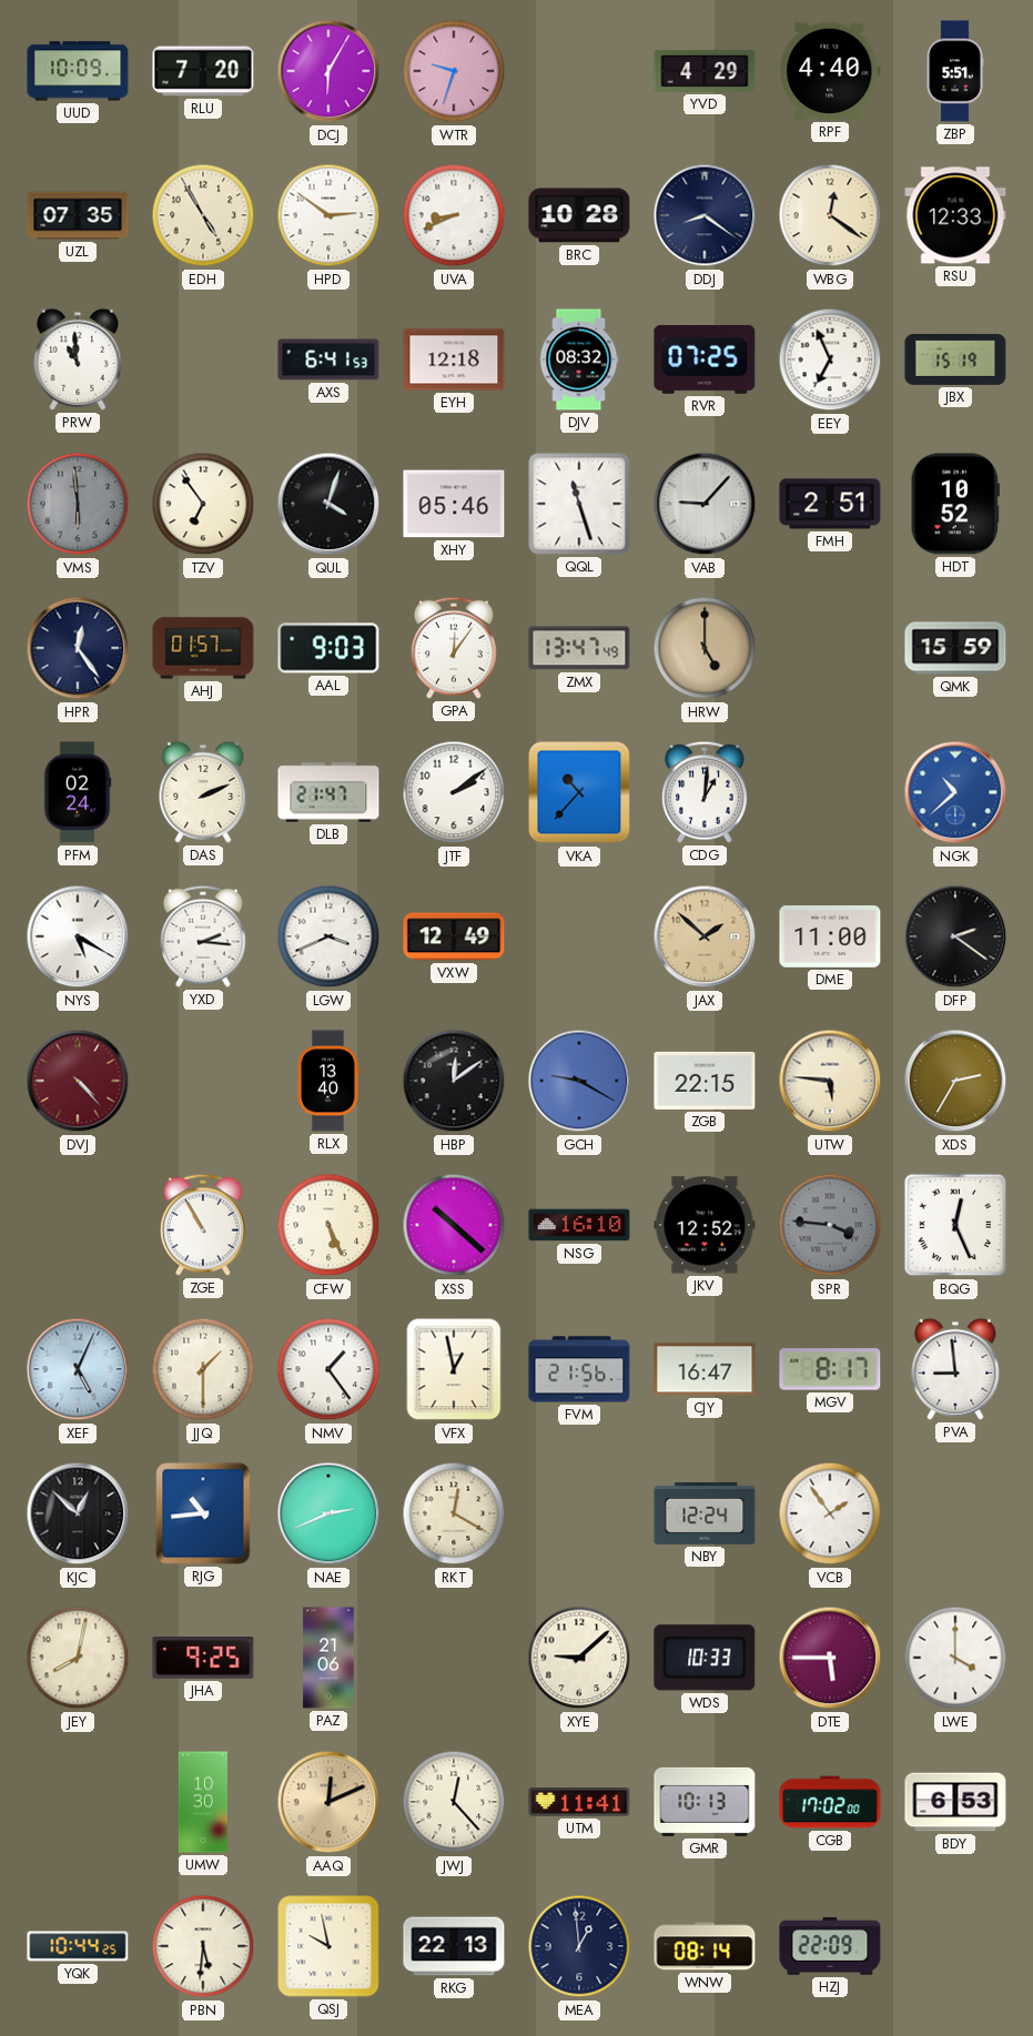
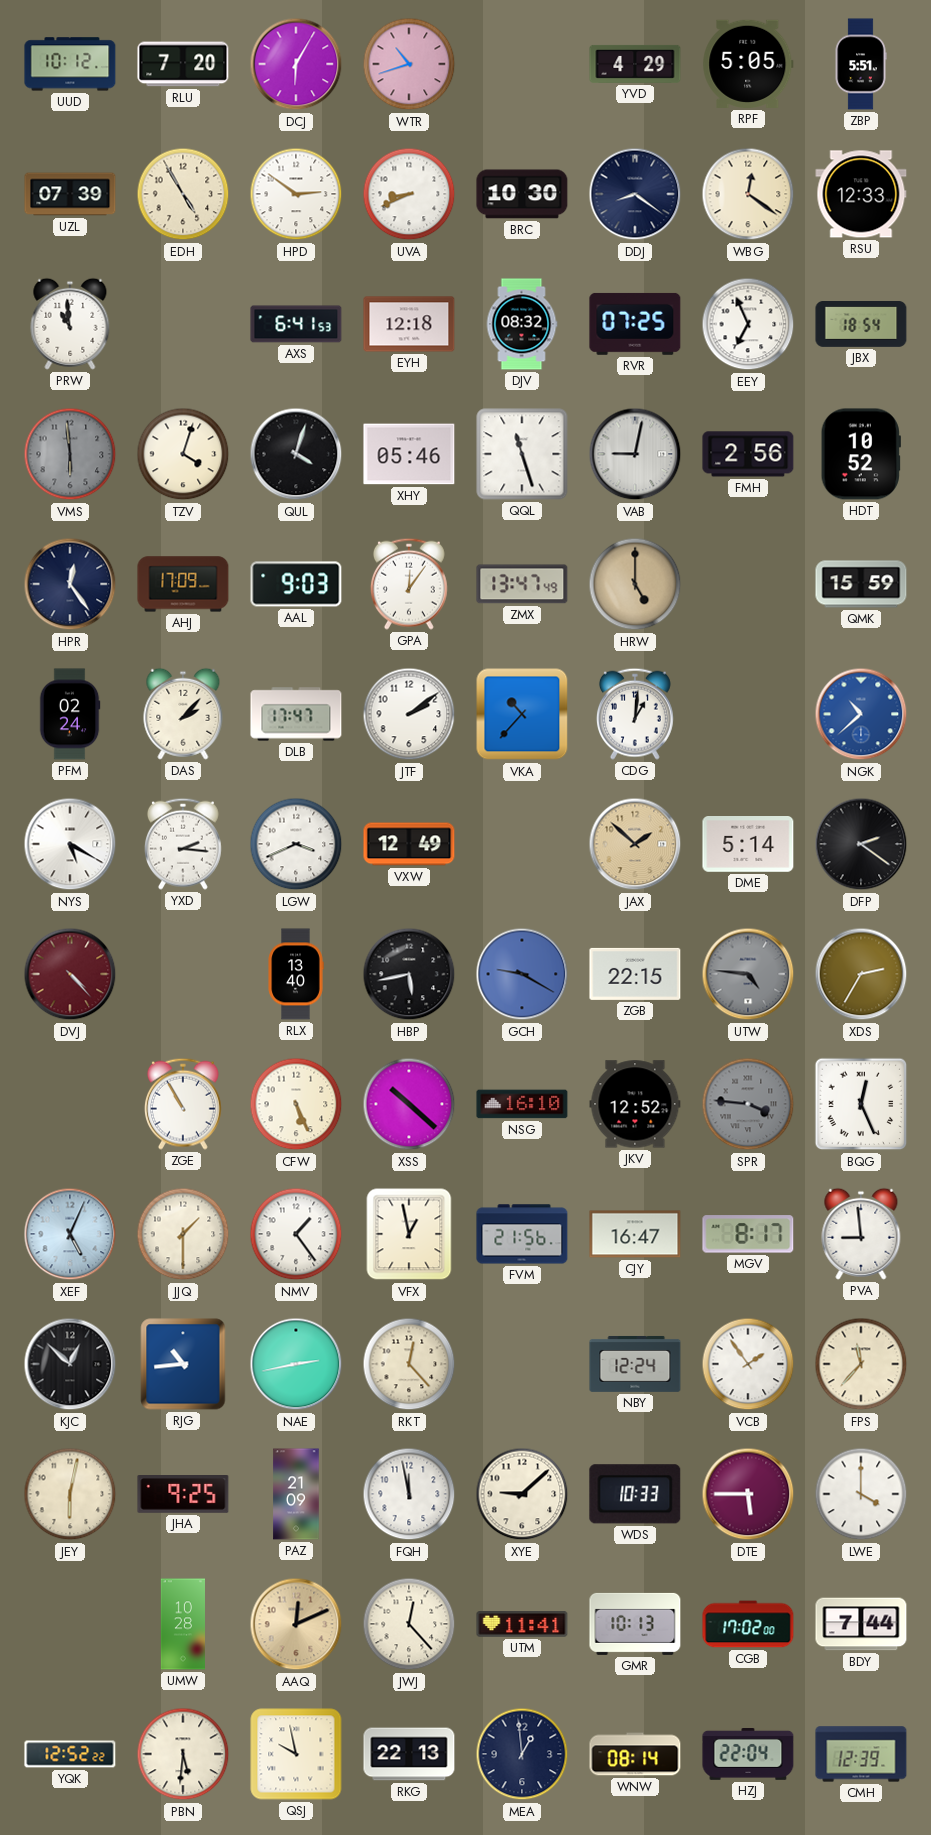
UUD: 10:09 -> 10:12 (70, 64)
WTR: 9:33 -> 10:42 (409, 64)
RPF: 4:40 -> 5:05 (748, 64)
UZL: 07:35 -> 07:39 (70, 194)
BRC: 10:28 -> 10:30 (522, 194)
JBX: 15:19 -> 18:54 (861, 325)
TZV: 6:54 -> 4:03 (183, 454)
VAB: 9:07 -> 9:02 (635, 454)
FMH: 2:51 -> 2:56 (748, 454)
AHJ: 01:57 -> 17:09 (183, 584)
DAS: 2:11 -> 2:07 (183, 714)
DLB: 21:47 -> 17:47 (296, 714)
DME: 11:00 -> 5:14 (748, 845)
HBP: 12:09 -> 5:43 (409, 974)
UTW: 5:46 -> 4:46 (748, 974)
UTW dial: cream -> grey (748, 974)
NAE: 2:41 -> 2:43 (296, 1364)
RKT: 12:20 -> 12:23 (409, 1364)
FPS: none -> 11:37 (861, 1364)
JEY: 8:02 -> 6:02 (70, 1494)
PAZ: 21:06 -> 21:09 (296, 1494)
FQH: none -> 11:58 (409, 1494)
UMW: 10:30 -> 10:28 (182, 1624)
BDY: 6:53 -> 7:44 (861, 1624)
YQK: 10:44 -> 12:52 (70, 1754)
HZJ: 22:09 -> 22:04 (748, 1755)
CMH: none -> 12:39 (861, 1754)
